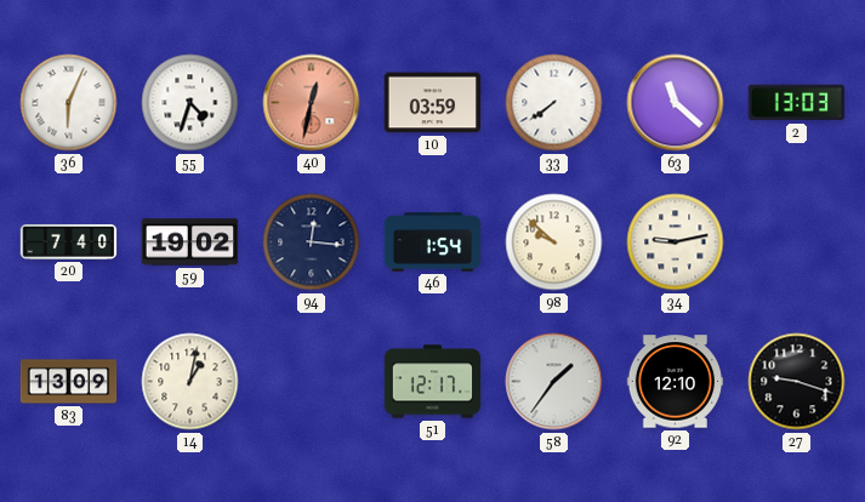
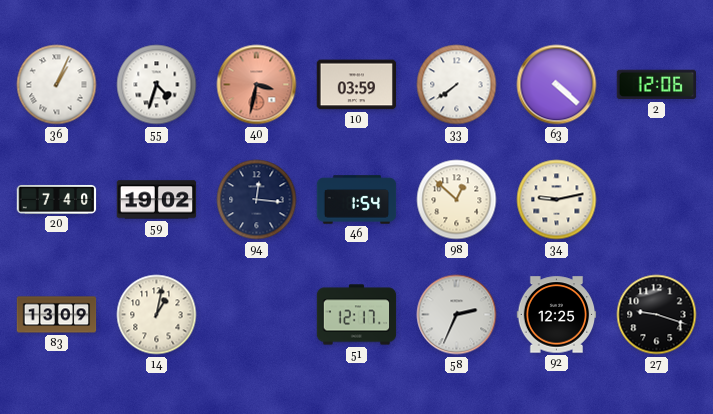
36: 6:04 -> 1:04 (57, 85)
40: 12:32 -> 3:32 (257, 85)
63: 11:22 -> 4:22 (557, 85)
2: 13:03 -> 12:06 (657, 85)
98: 9:52 -> 12:52 (457, 200)
58: 1:36 -> 2:34 (457, 315)
92: 12:10 -> 12:25 (557, 315)
